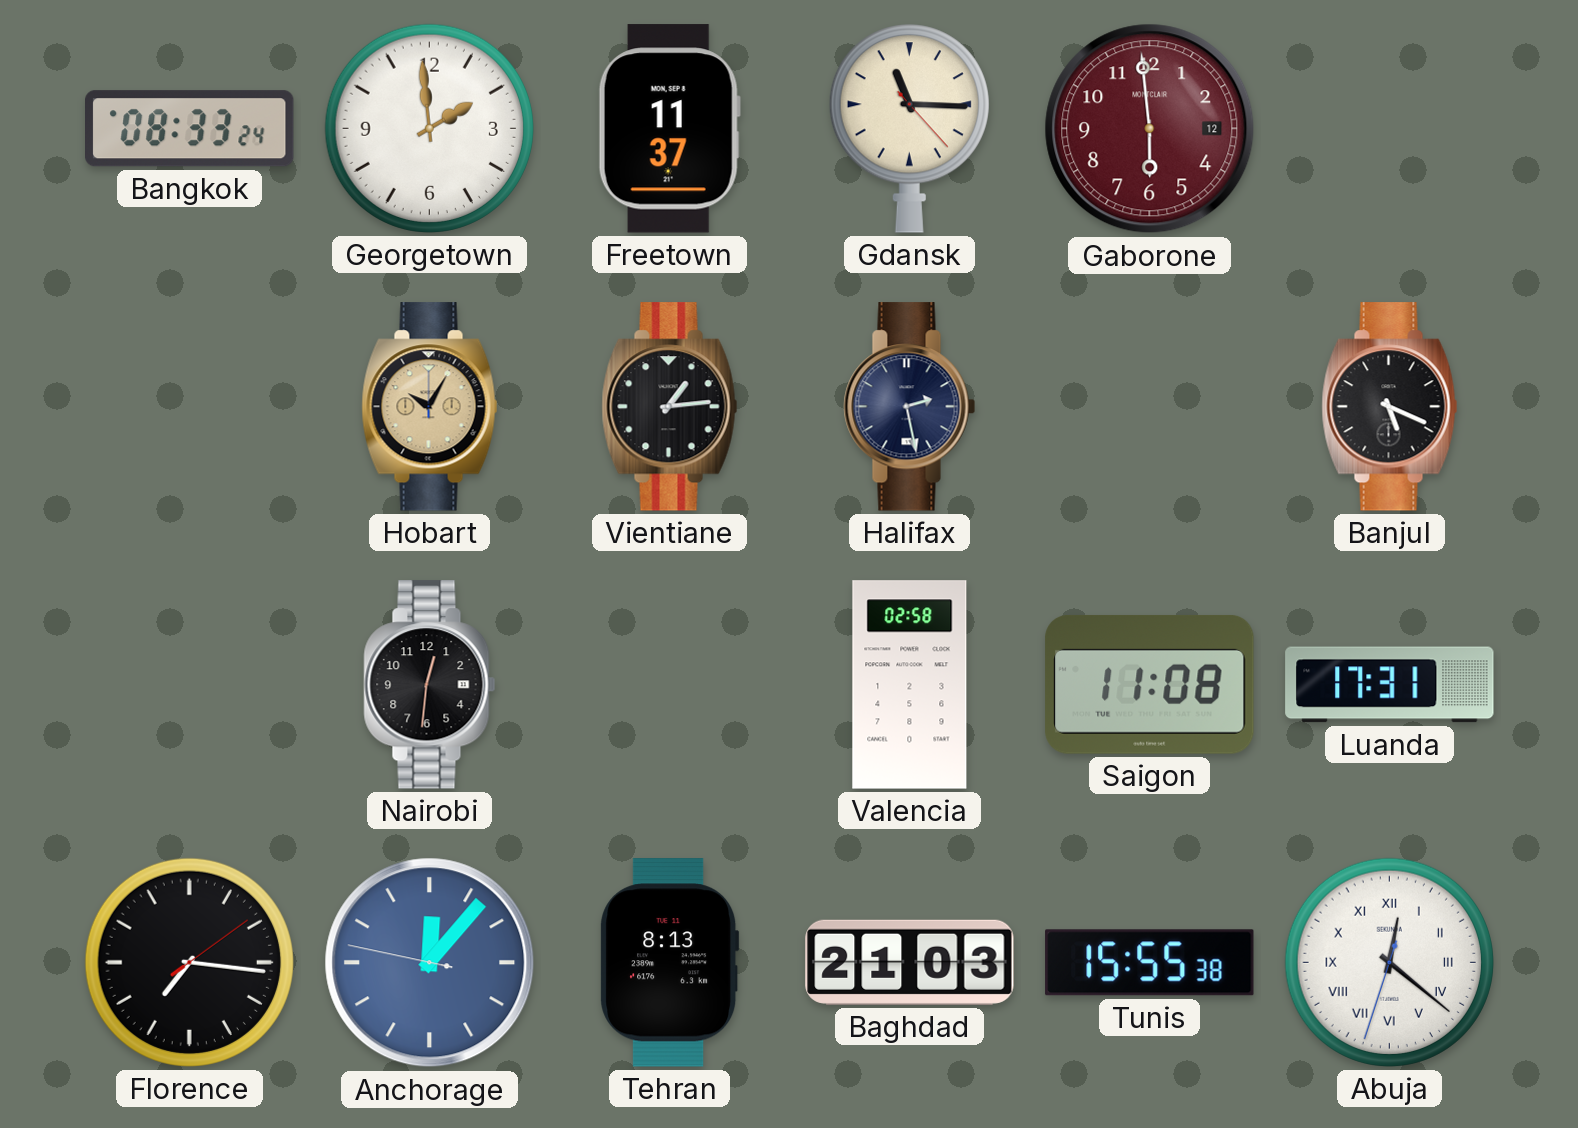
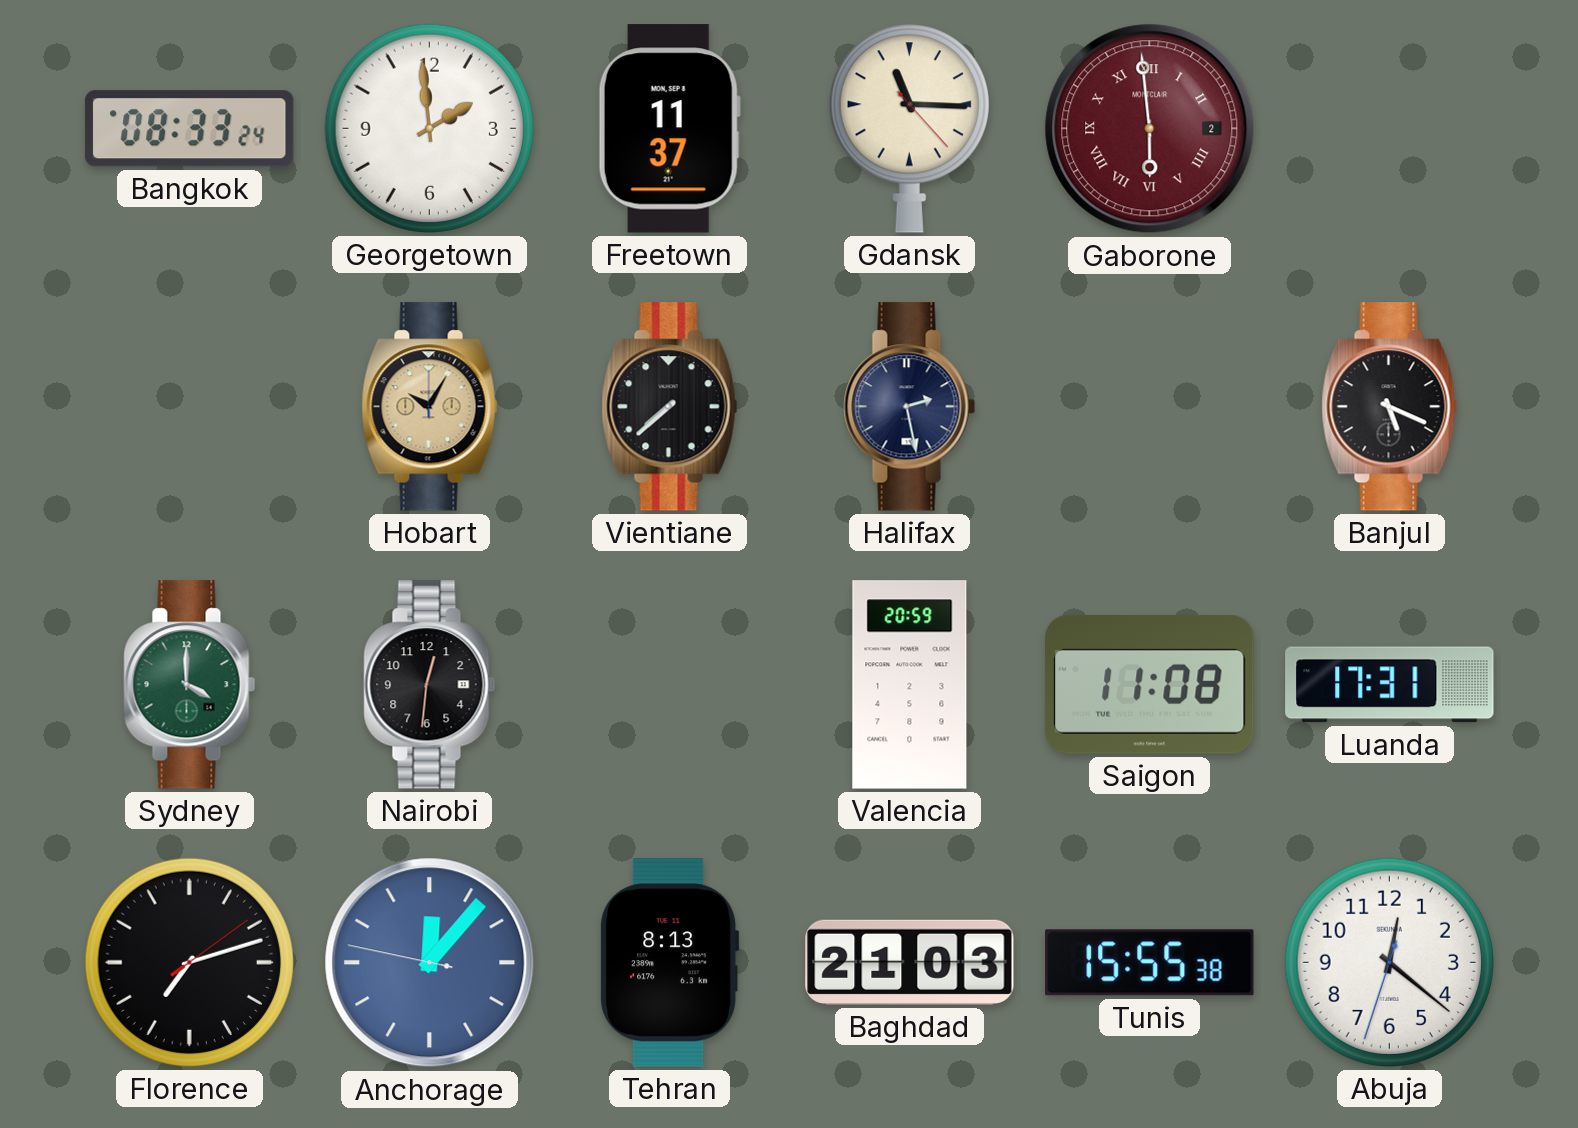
Gaborone date: 12 -> 2 (1150, 129)
Gaborone numerals: Arabic -> Roman (1150, 129)
Vientiane: 1:14 -> 7:38 (670, 407)
Sydney: none -> 4:00 (190, 685)
Valencia: 02:58 -> 20:59 (910, 685)
Florence: 7:16 -> 7:12 (189, 962)
Abuja numerals: Roman -> Arabic (1389, 962)
